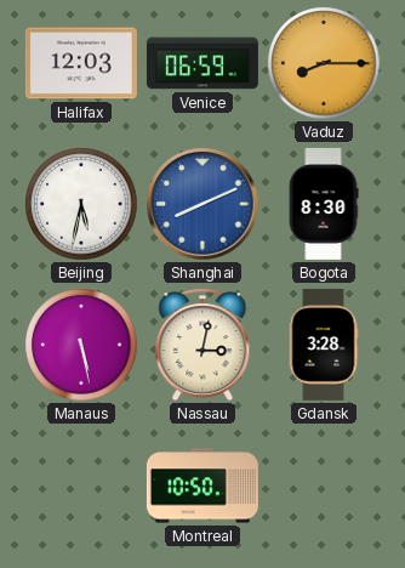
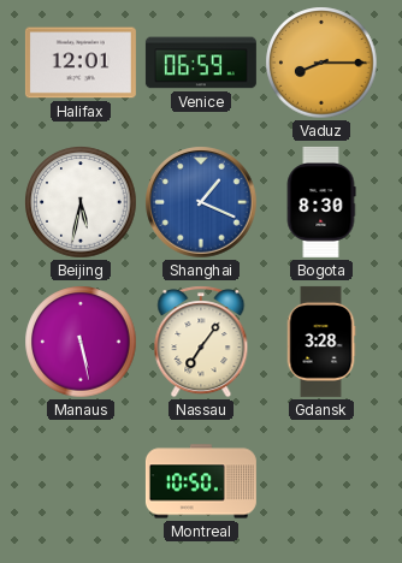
Halifax: 12:03 -> 12:01 (81, 63)
Shanghai: 8:11 -> 1:19 (201, 202)
Nassau: 3:02 -> 7:06 (201, 342)
